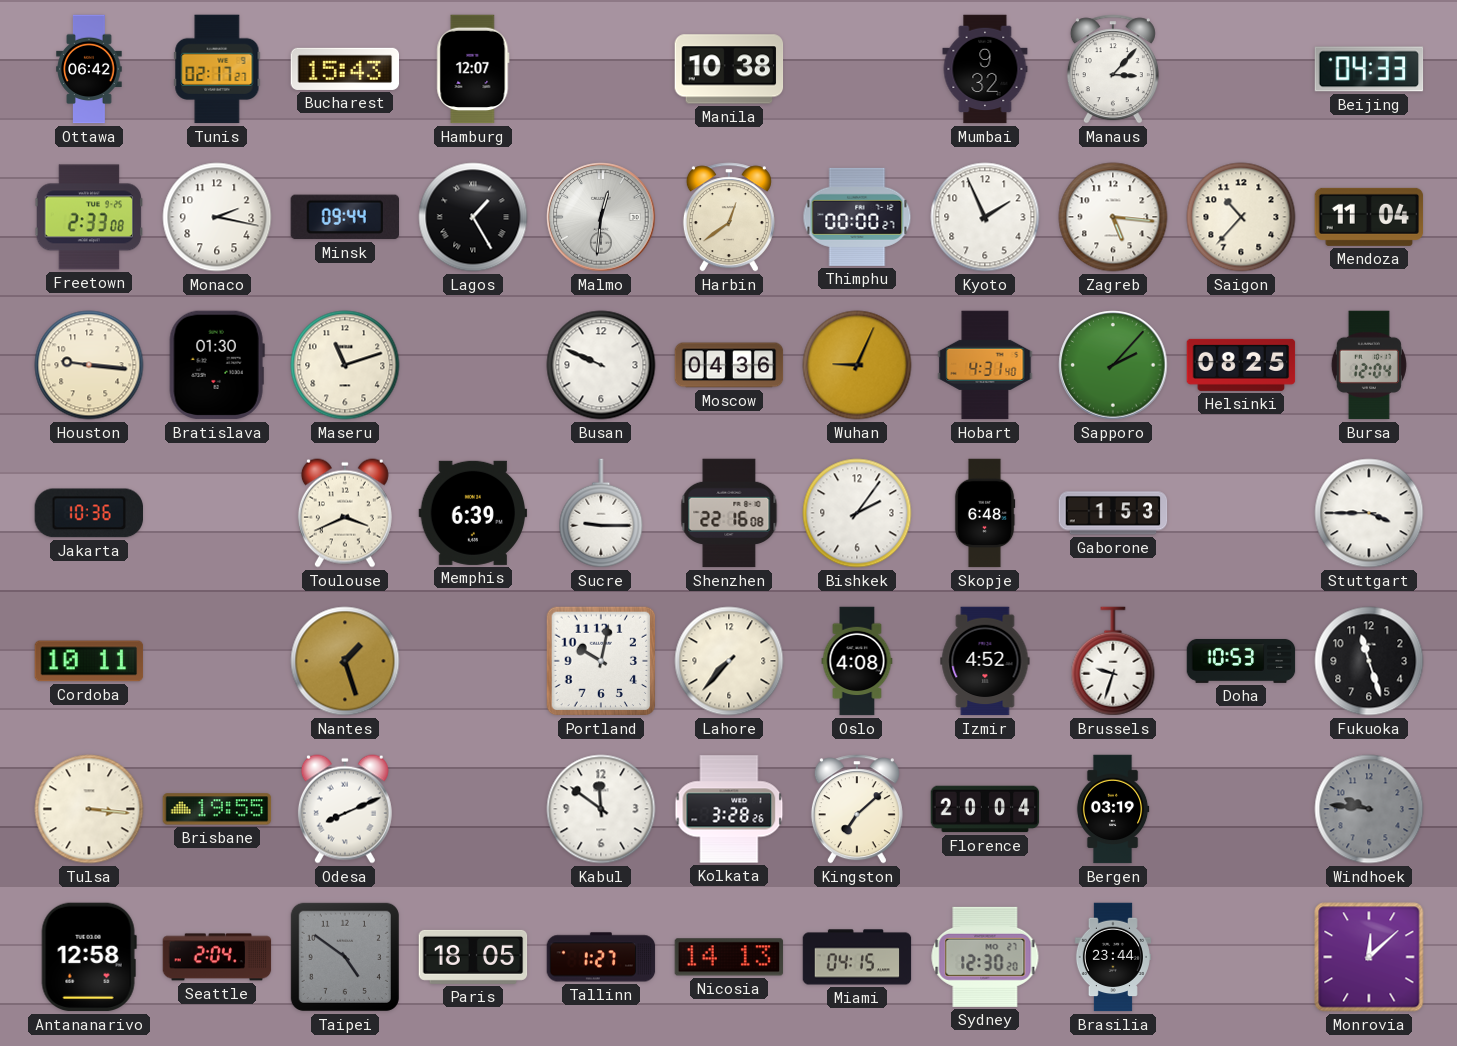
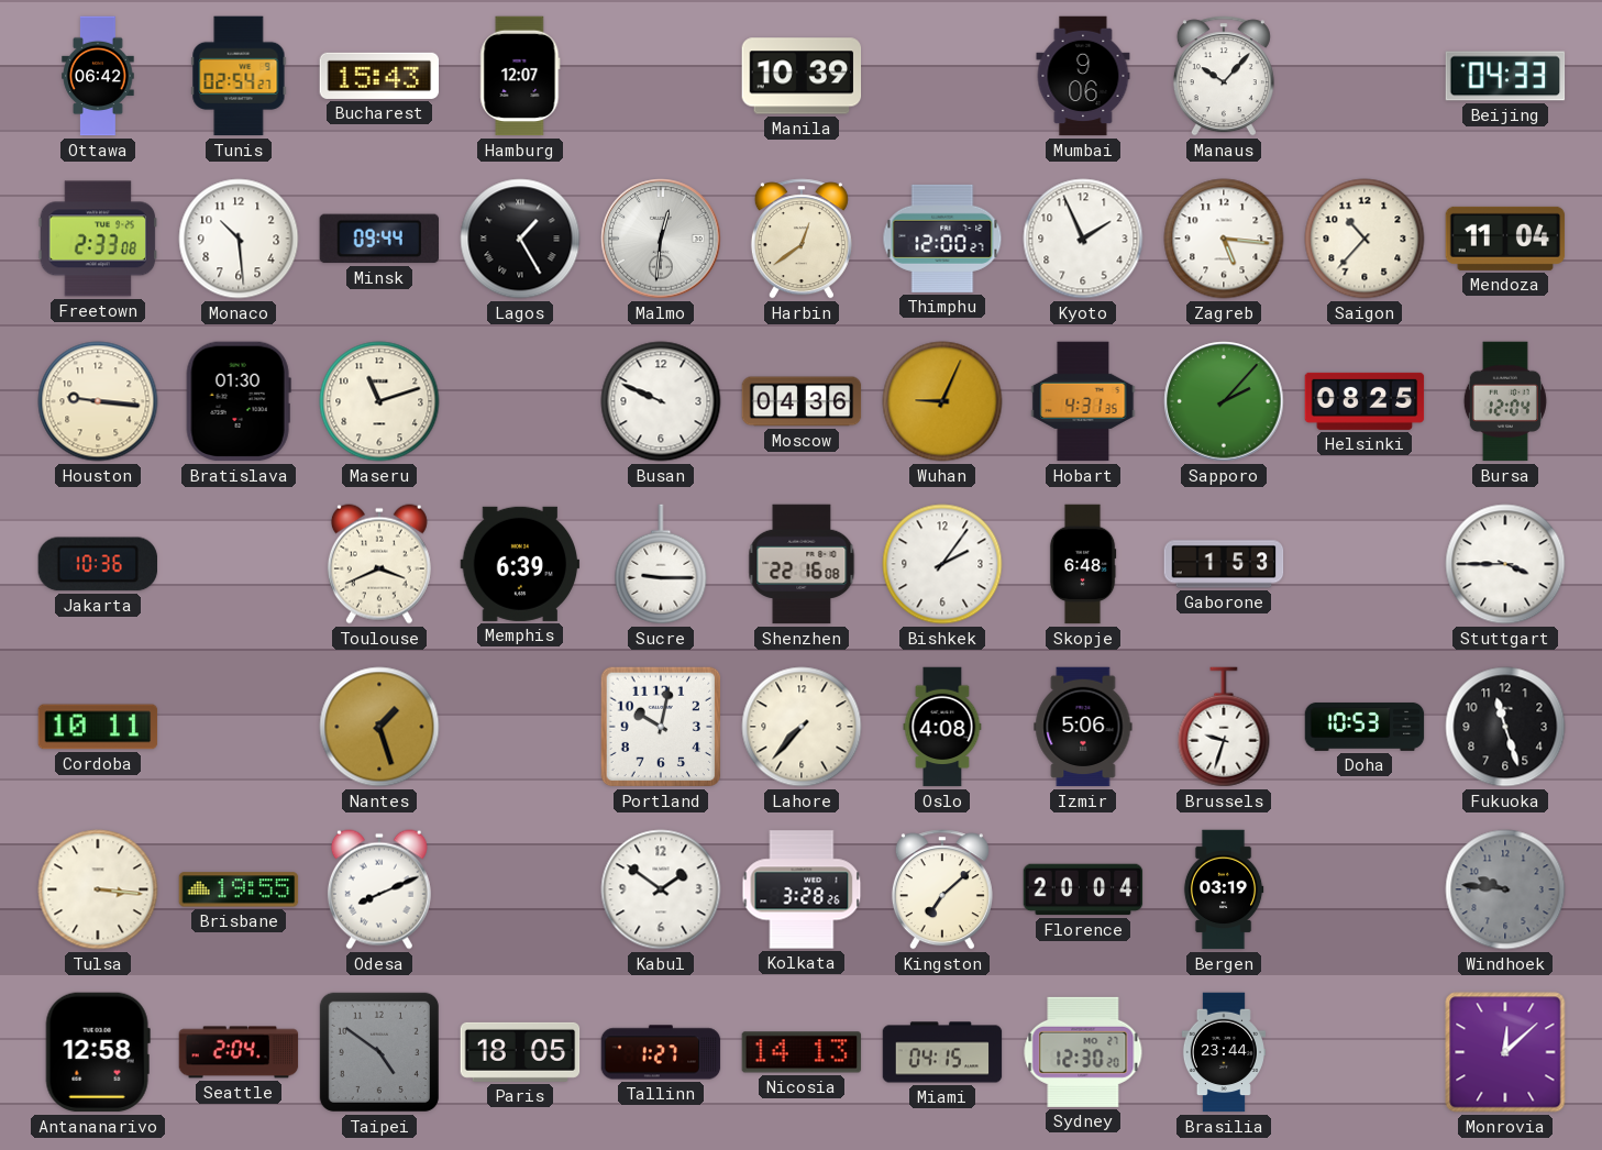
Tunis: 02:17 -> 02:54 (239, 76)
Manila: 10:38 -> 10:39 (802, 76)
Mumbai: 9:32 -> 9:06 (1083, 76)
Manaus: 3:07 -> 10:07 (1224, 76)
Monaco: 2:17 -> 10:29 (239, 239)
Thimphu: 00:00 -> 12:00 (942, 239)
Hobart: 4:31:40 -> 4:31:35 (1083, 401)
Izmir: 4:52 -> 5:06 (1083, 727)
Kabul: 11:51 -> 1:51 (661, 889)
